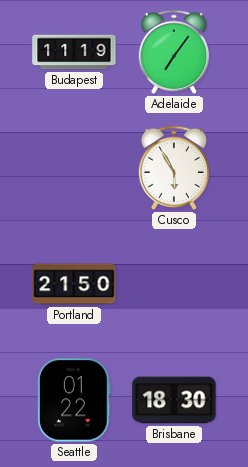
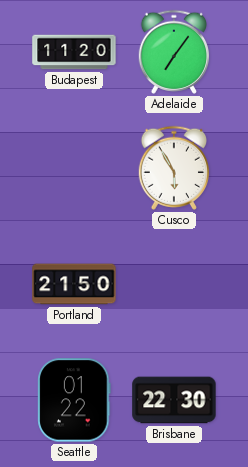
Budapest: 11:19 -> 11:20 (74, 52)
Brisbane: 18:30 -> 22:30 (174, 400)
